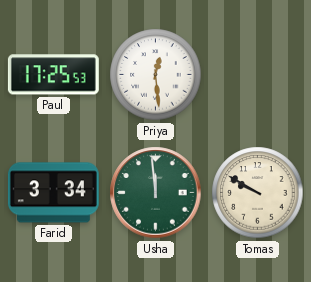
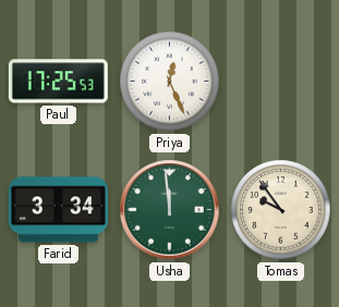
Priya: 12:29 -> 12:26 (170, 82)
Tomas: 9:50 -> 9:54 (281, 210)
